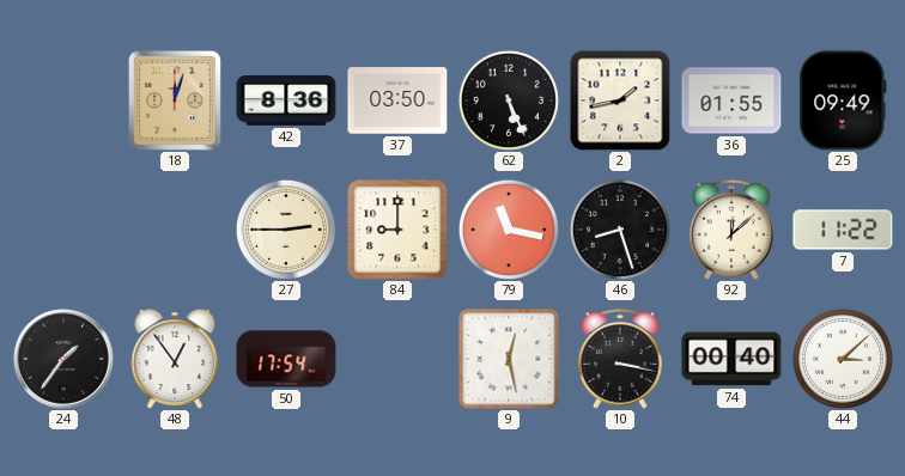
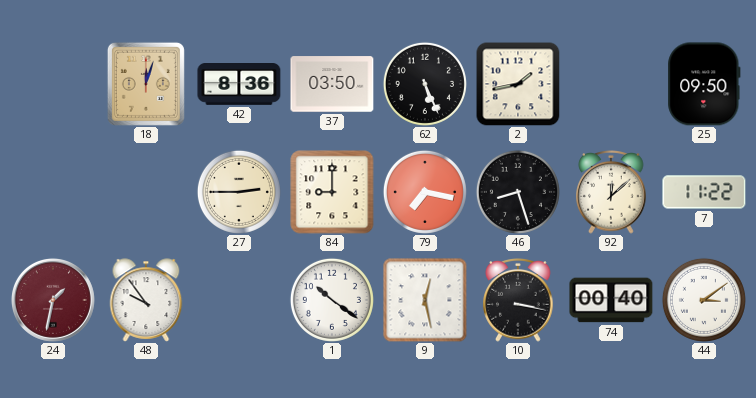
36: 01:55 -> none (731, 100)
25: 09:49 -> 09:50 (704, 84)
79: 11:17 -> 7:17 (425, 192)
24: 1:36 -> 1:32 (53, 300)
24 dial: black -> burgundy (53, 300)
48: 12:54 -> 9:54 (146, 300)
50: 17:54 -> none (286, 359)
1: none -> 10:21 (332, 300)
44: 3:08 -> 3:09 (704, 300)
